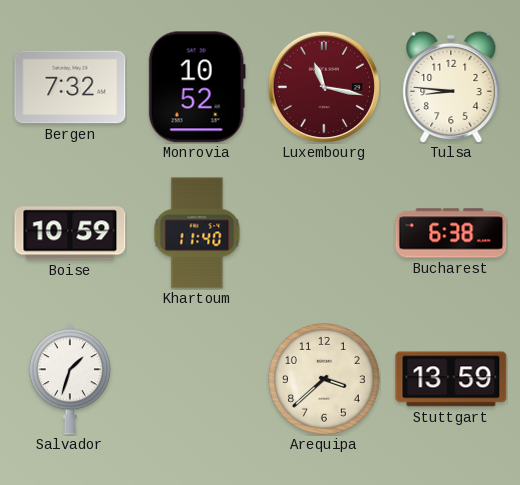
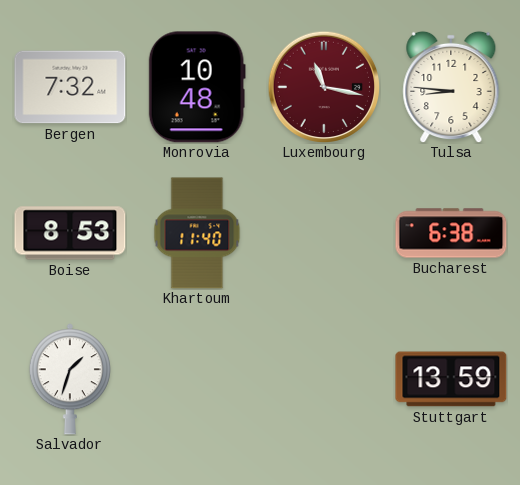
Monrovia: 10:52 -> 10:48 (197, 87)
Boise: 10:59 -> 8:53 (70, 233)
Arequipa: 3:38 -> none (325, 380)
